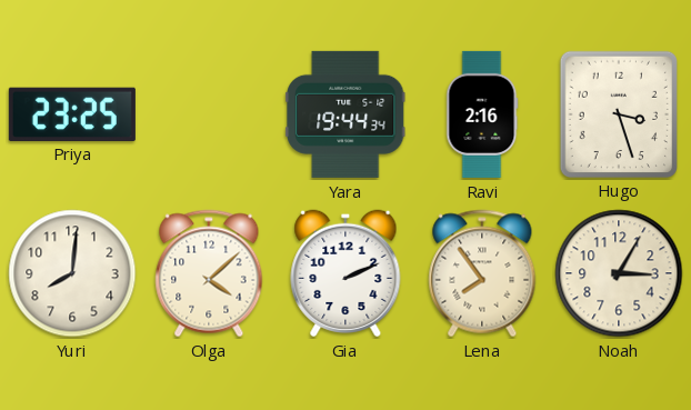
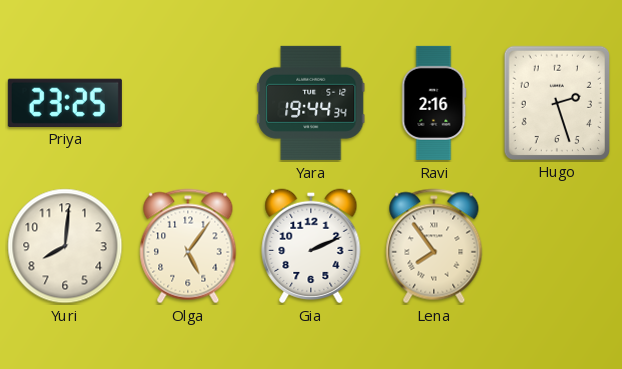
Hugo: 3:27 -> 2:27 (556, 102)
Olga: 4:08 -> 5:06 (188, 246)
Noah: 3:05 -> none (619, 273)
